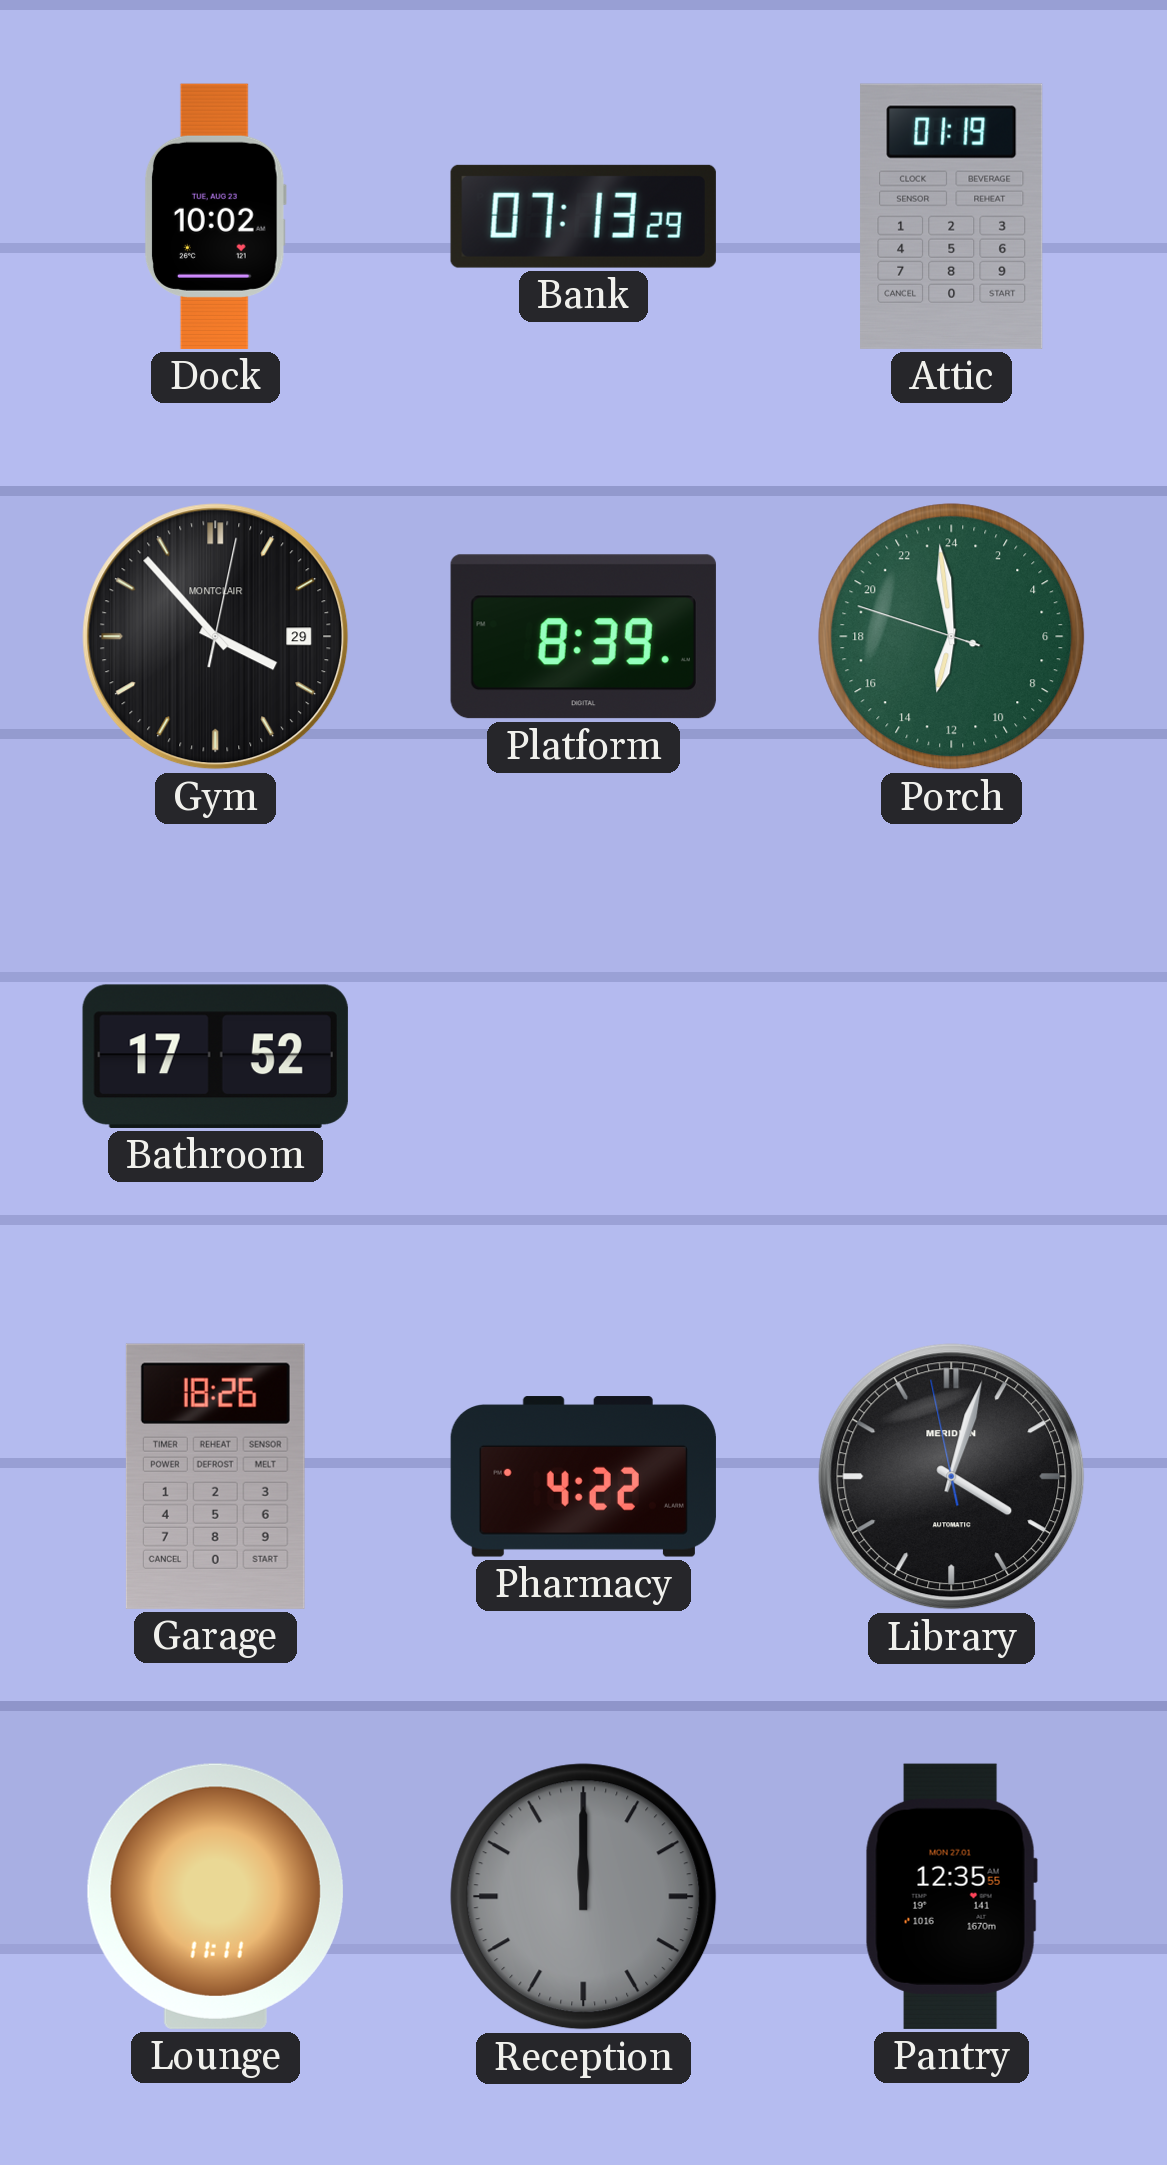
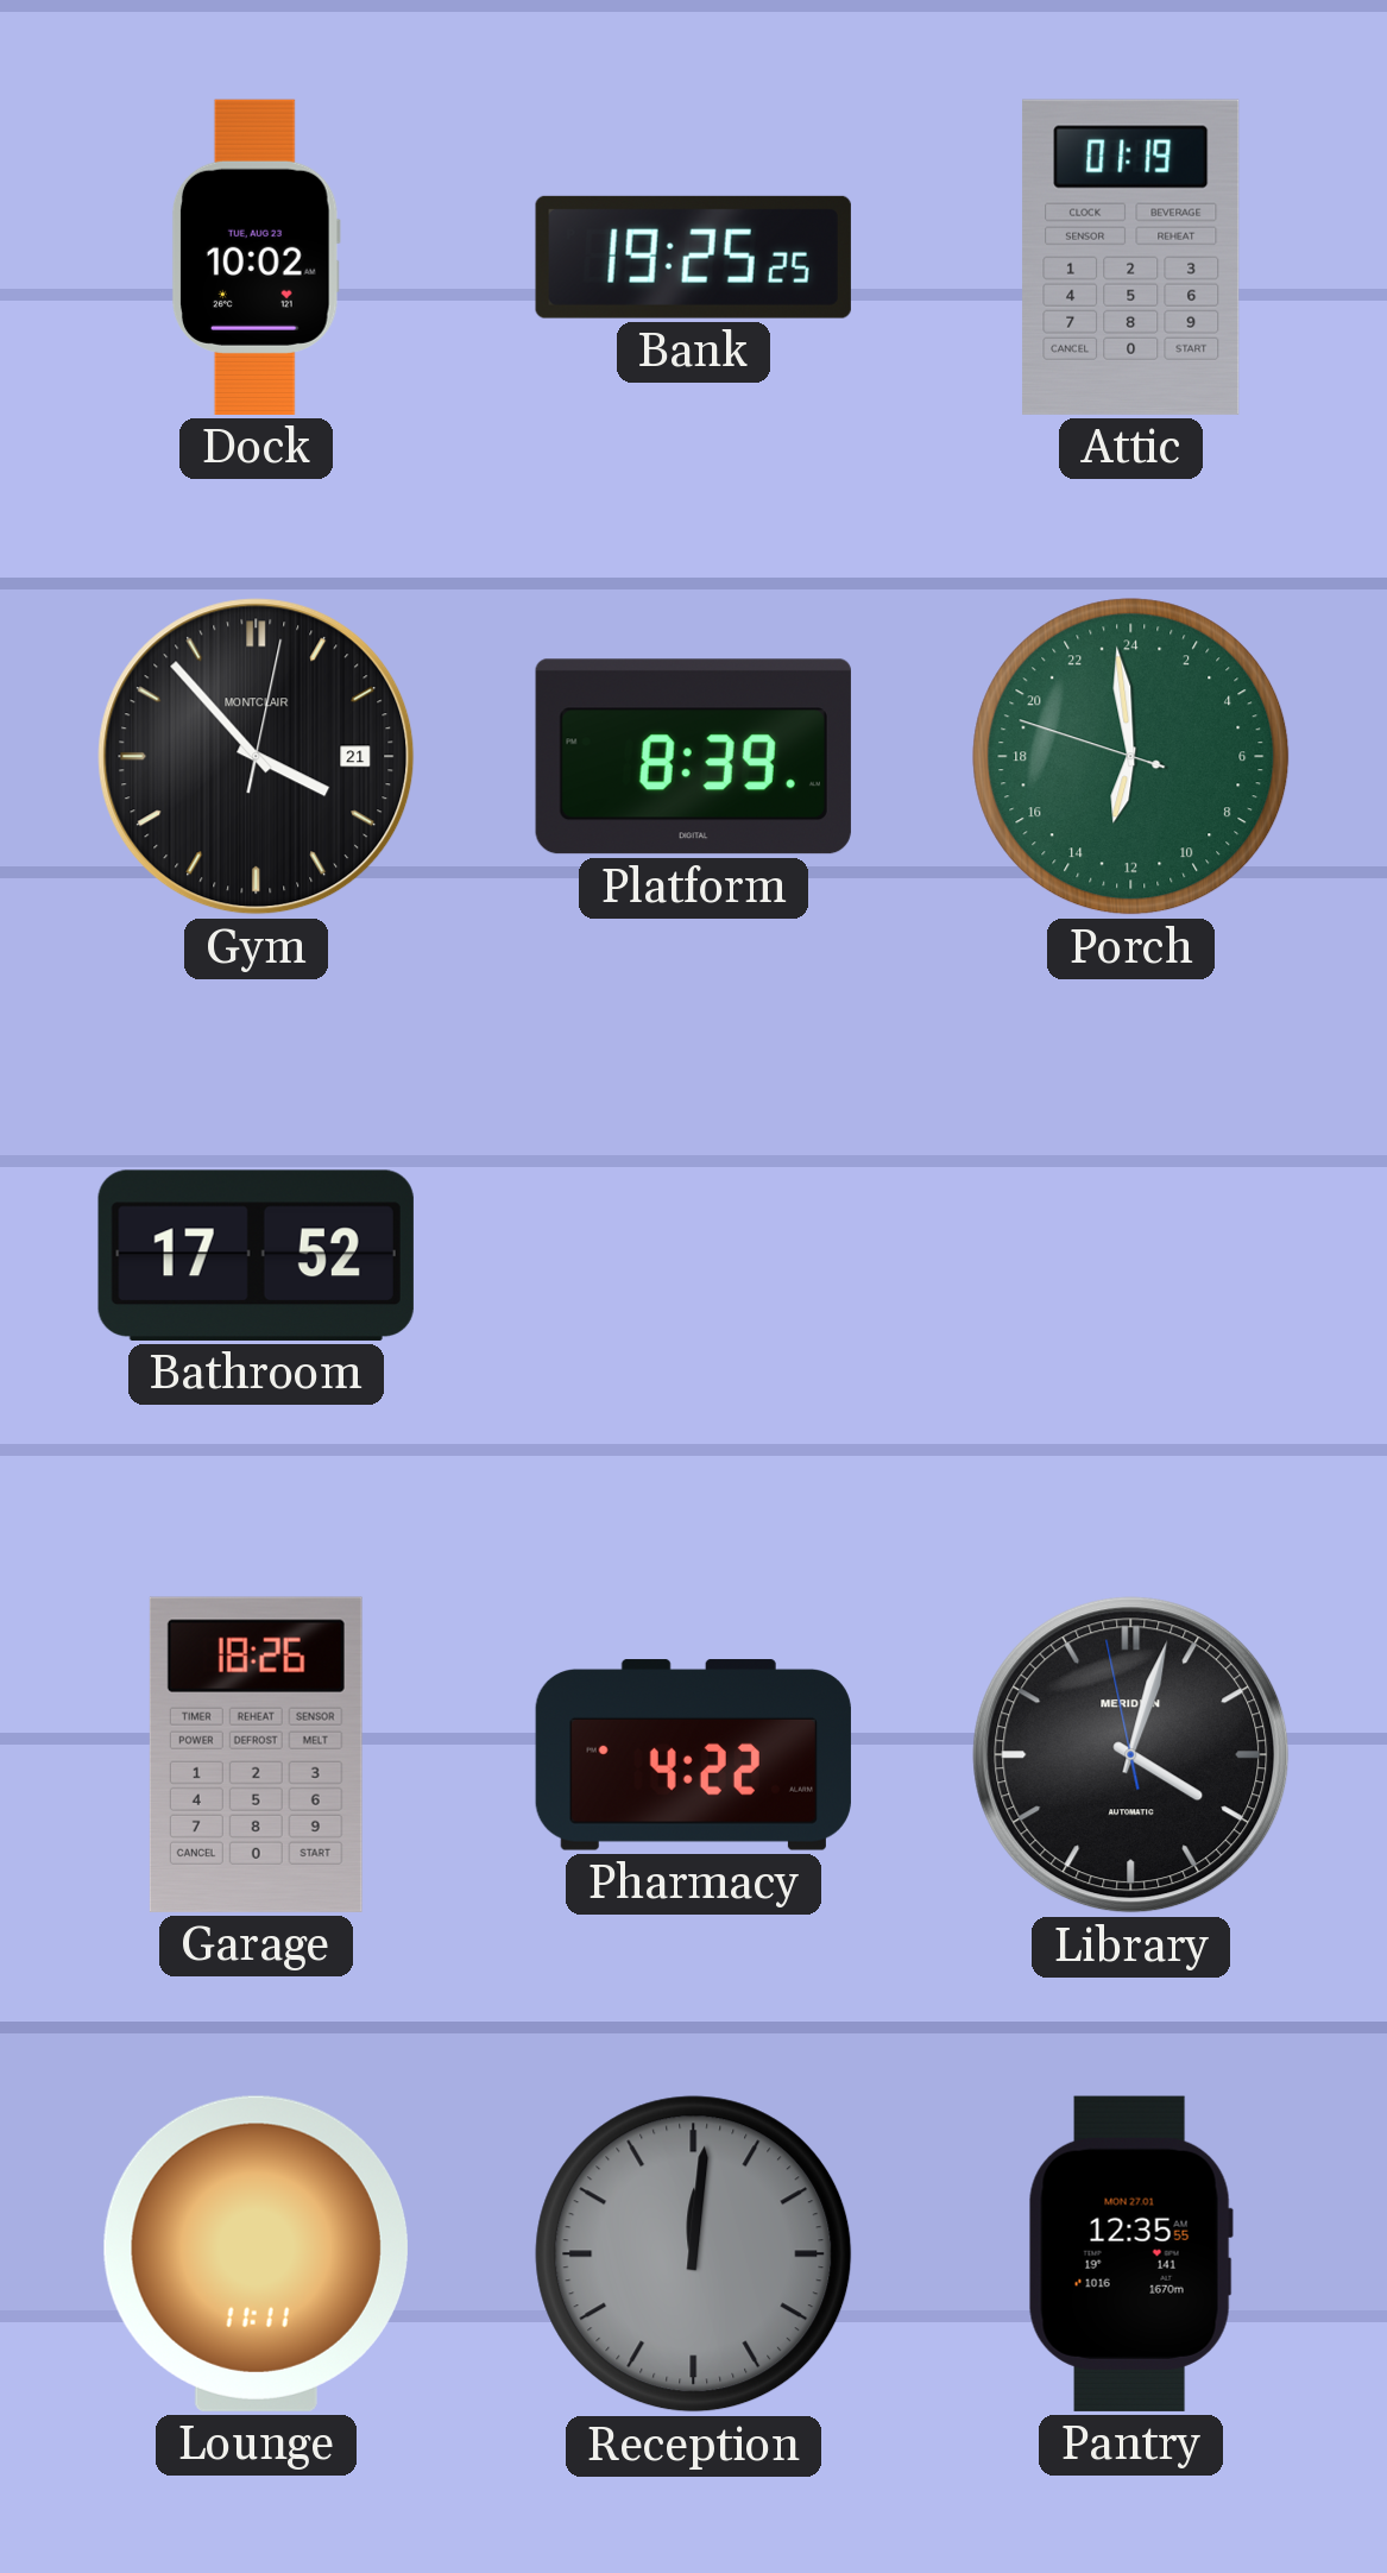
Bank: 07:13 -> 19:25 (693, 257)
Gym date: 29 -> 21 (257, 757)
Reception: 12:00 -> 12:01 (694, 2254)
